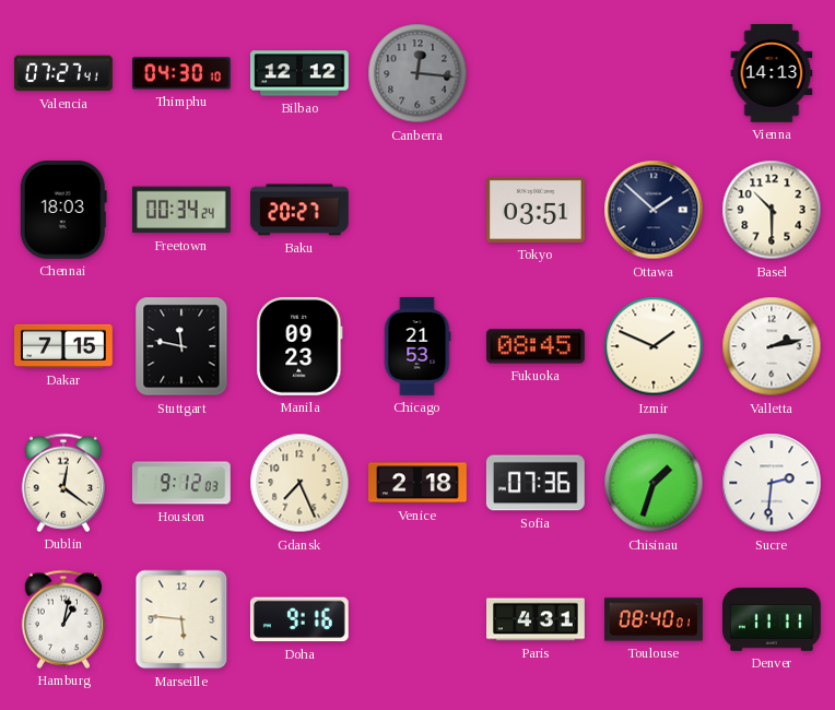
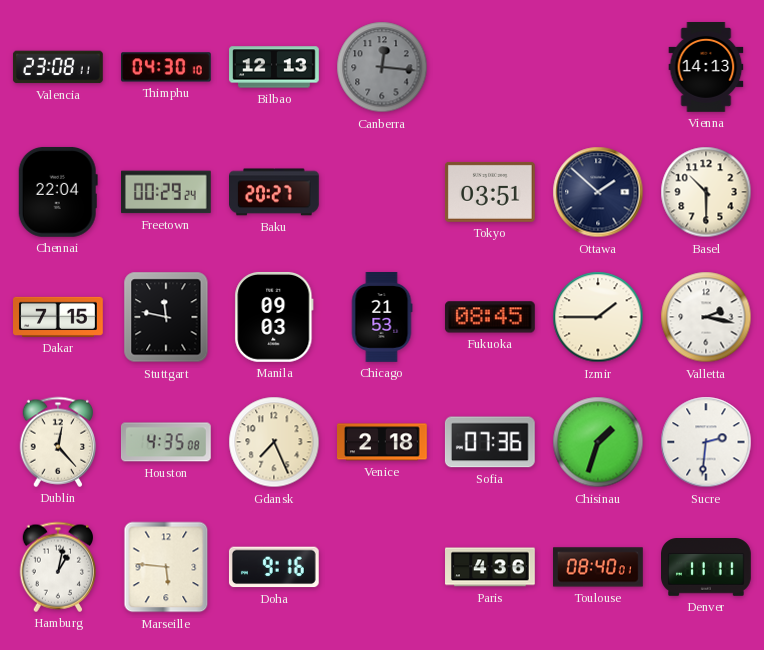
Valencia: 07:27 -> 23:08 (58, 67)
Bilbao: 12:12 -> 12:13 (274, 67)
Chennai: 18:03 -> 22:04 (58, 192)
Freetown: 00:34 -> 00:29 (167, 192)
Manila: 09:23 -> 09:03 (274, 317)
Izmir: 1:49 -> 1:45 (598, 317)
Valletta: 2:13 -> 2:17 (706, 317)
Dublin: 12:21 -> 12:23 (57, 442)
Houston: 9:12 -> 4:35 (166, 442)
Paris: 4:31 -> 4:36 (491, 567)
